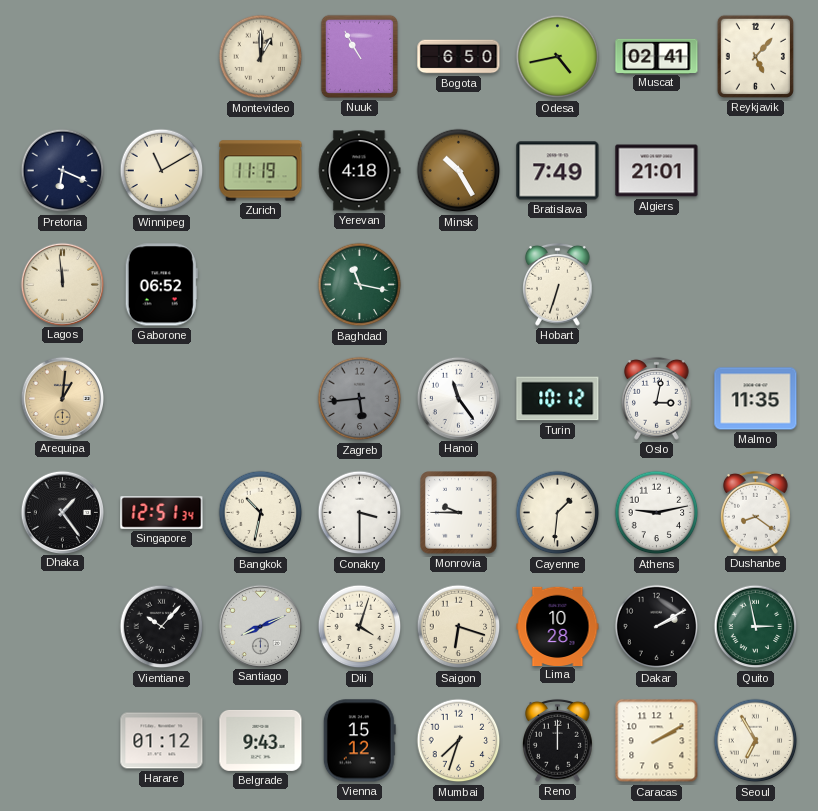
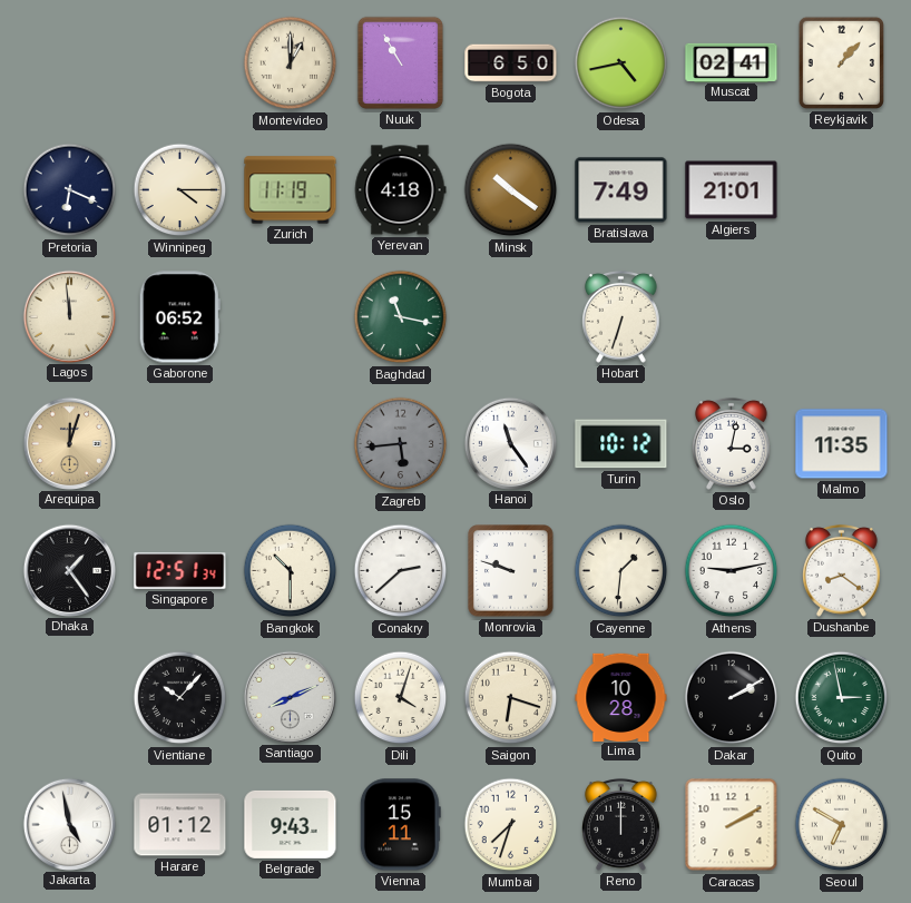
Reykjavik: 5:07 -> 1:07 (841, 62)
Winnipeg: 11:10 -> 4:15 (180, 190)
Minsk: 10:25 -> 10:21 (511, 190)
Arequipa: 1:01 -> 12:03 (69, 443)
Bangkok: 10:32 -> 10:30 (291, 571)
Conakry: 3:30 -> 2:38 (401, 571)
Monrovia: 9:45 -> 9:48 (511, 571)
Jakarta: none -> 4:58 (69, 824)
Vienna: 15:12 -> 15:11 (400, 825)
Seoul: 6:55 -> 6:50 (842, 825)
